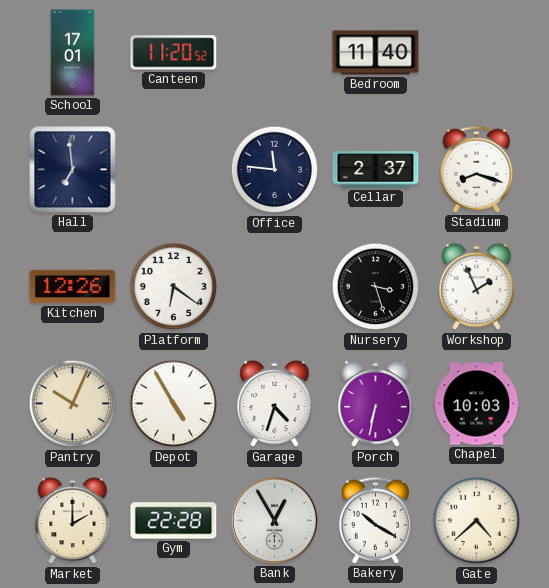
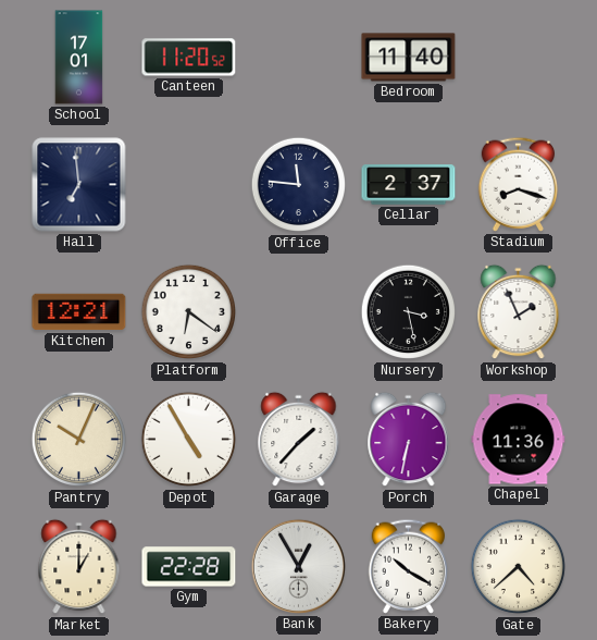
Kitchen: 12:26 -> 12:21 (79, 312)
Nursery: 3:27 -> 3:28 (409, 312)
Garage: 4:33 -> 1:37 (299, 440)
Chapel: 10:03 -> 11:36 (519, 440)
Market: 2:00 -> 1:00 (79, 567)
